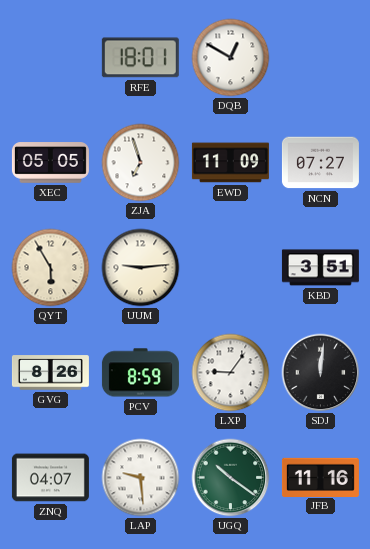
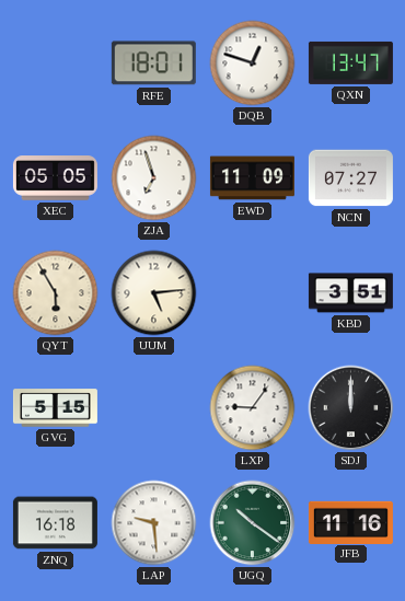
DQB: 12:50 -> 12:48 (253, 63)
QXN: none -> 13:47 (350, 62)
UUM: 9:14 -> 5:14 (154, 293)
GVG: 8:26 -> 5:15 (55, 408)
PCV: 8:59 -> none (140, 373)
SDJ: 12:01 -> 12:00 (351, 408)
ZNQ: 04:07 -> 16:18 (55, 523)
